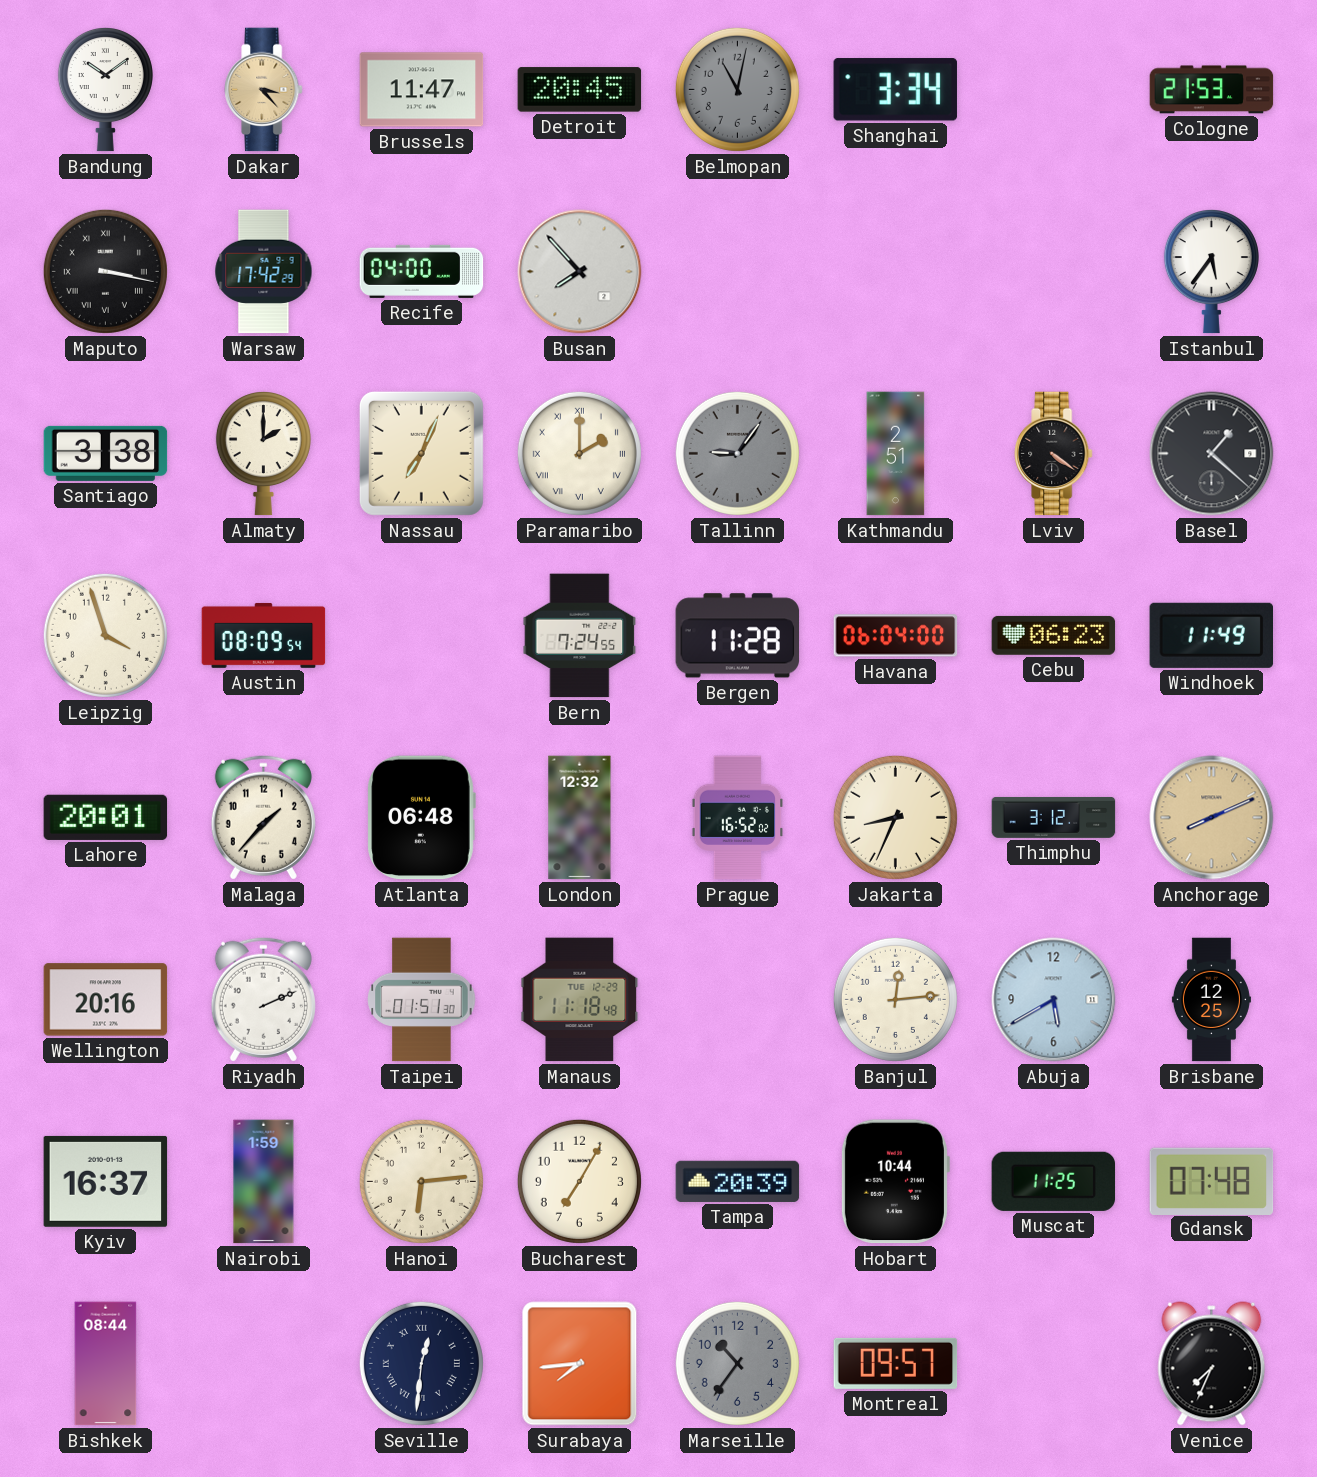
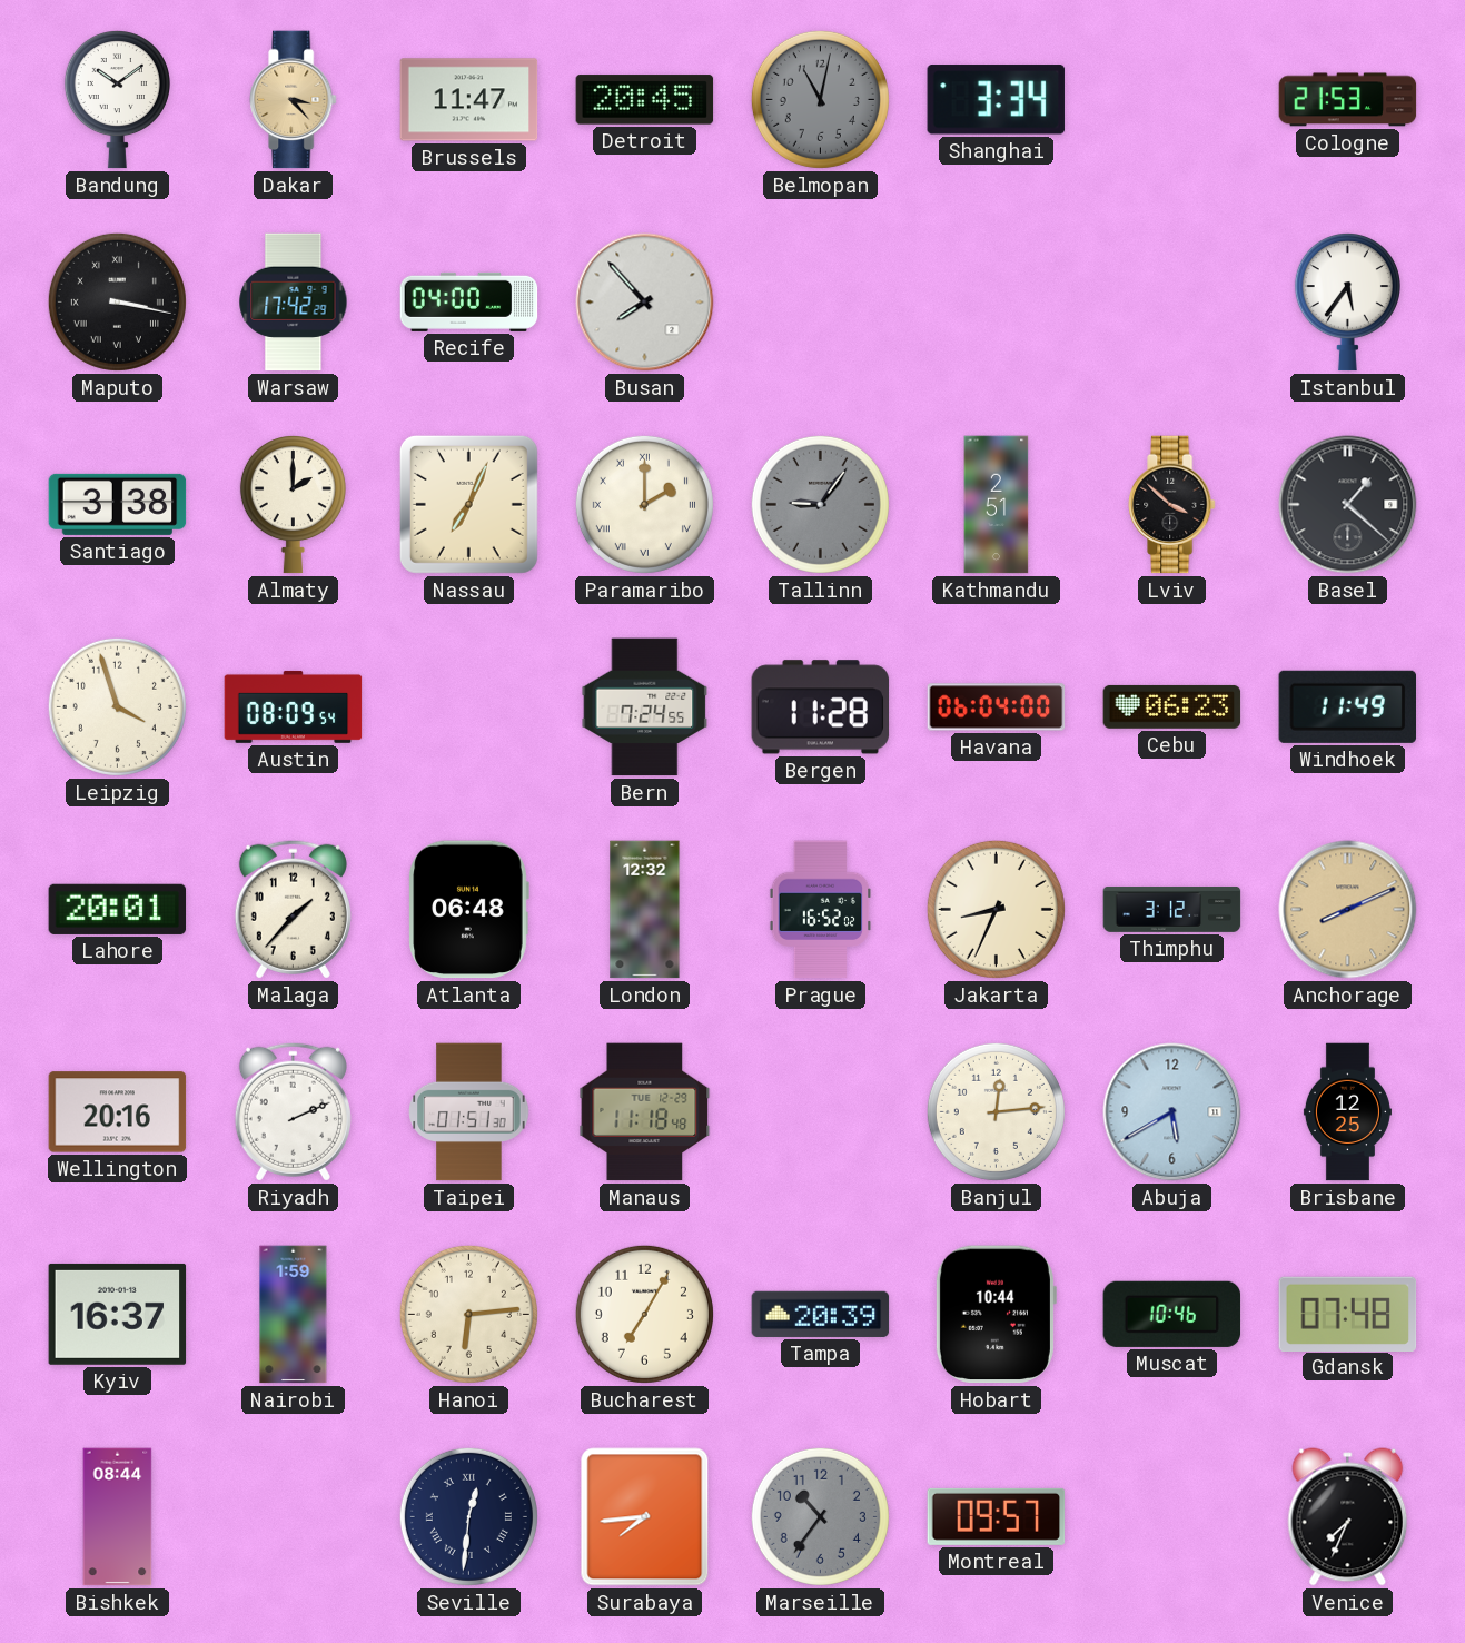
Lviv: 4:21 -> 3:52 (1172, 505)
Muscat: 11:25 -> 10:46 (1172, 1314)
